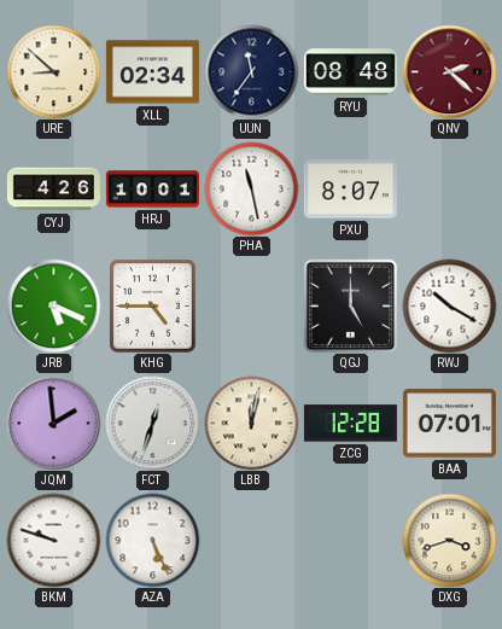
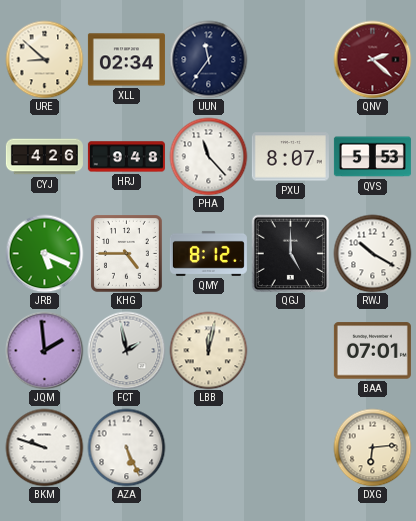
RYU: 08:48 -> none (350, 72)
HRJ: 10:01 -> 9:48 (126, 157)
PHA: 11:28 -> 11:23 (208, 156)
QVS: none -> 5:53 (372, 157)
QMY: none -> 8:12 (208, 253)
FCT: 12:33 -> 1:58 (126, 350)
ZCG: 12:28 -> none (350, 424)
DXG: 3:42 -> 6:14 (372, 447)
